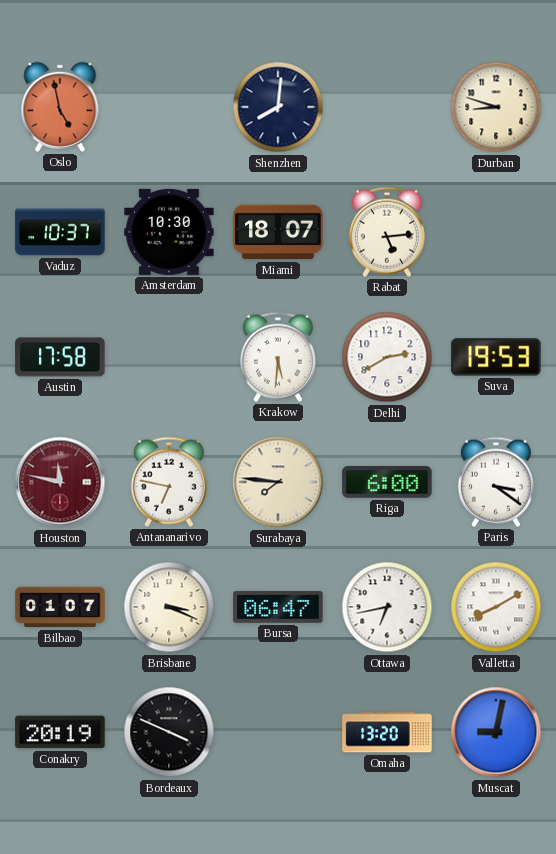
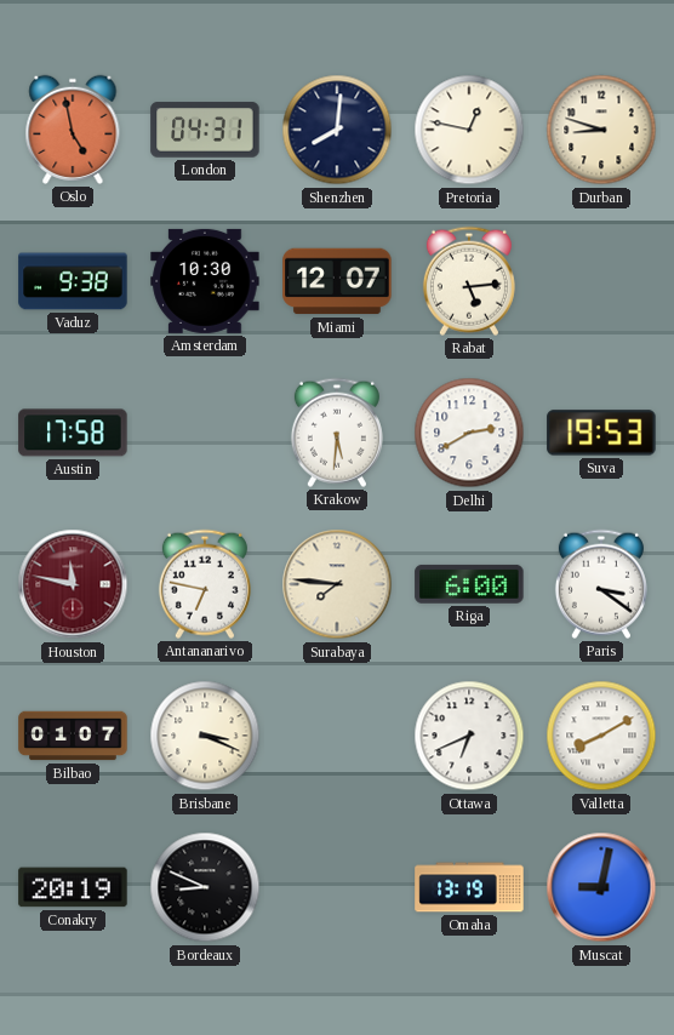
London: none -> 04:31 (205, 130)
Pretoria: none -> 12:47 (469, 130)
Vaduz: 10:37 -> 9:38 (73, 281)
Miami: 18:07 -> 12:07 (337, 281)
Bursa: 06:47 -> none (278, 608)
Ottawa: 6:43 -> 6:41 (469, 736)
Bordeaux: 3:49 -> 8:49 (205, 887)
Omaha: 13:20 -> 13:19 (469, 887)
